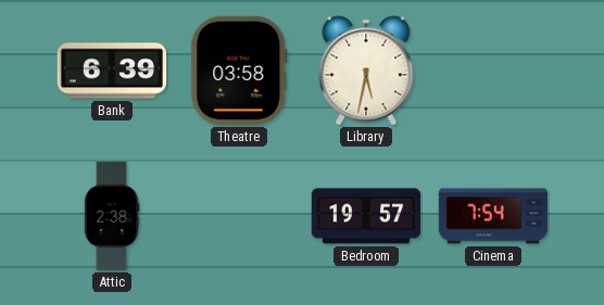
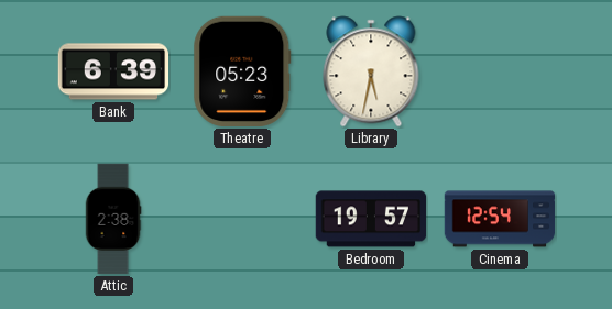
Theatre: 03:58 -> 05:23 (242, 71)
Cinema: 7:54 -> 12:54 (500, 219)
